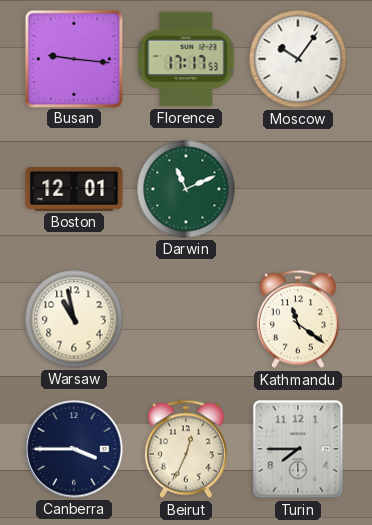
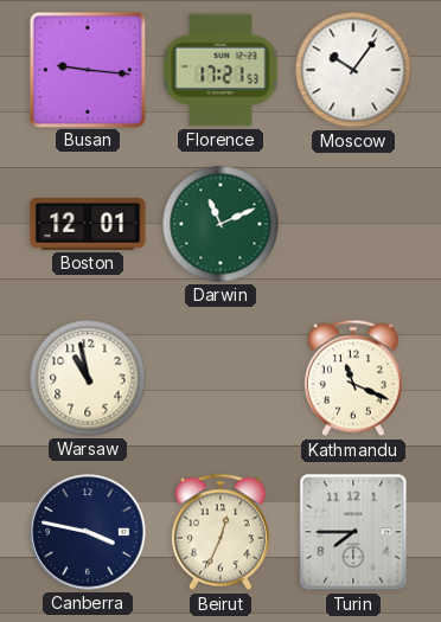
Florence: 17:17 -> 17:21 (220, 70)
Kathmandu: 11:21 -> 11:19 (353, 378)
Canberra: 3:45 -> 3:47 (88, 532)
